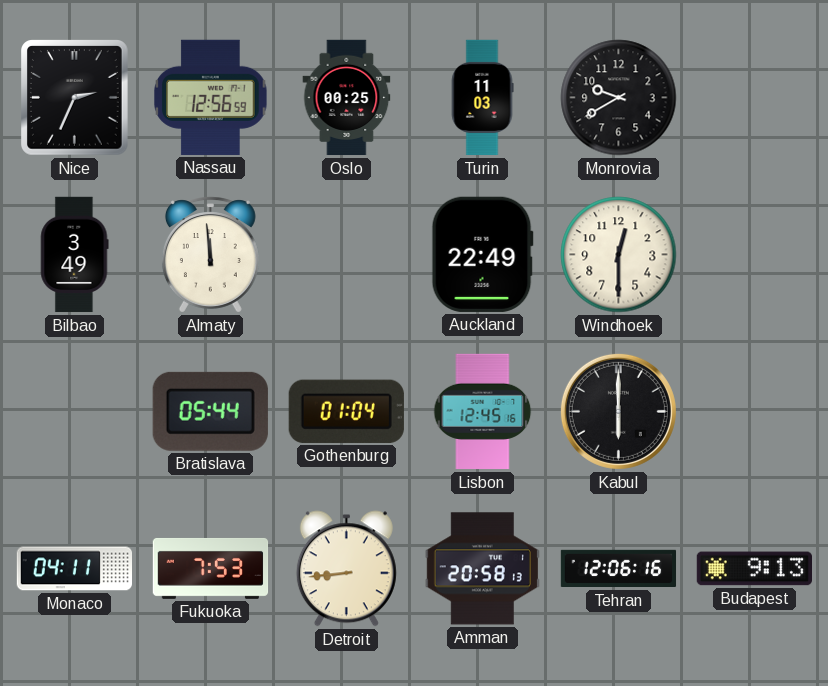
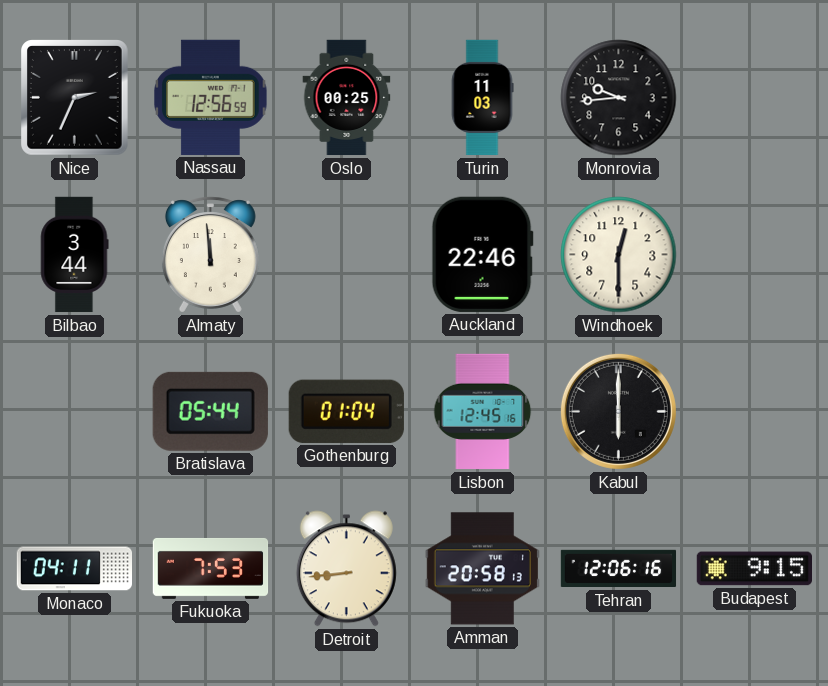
Monrovia: 9:40 -> 9:44 (619, 98)
Bilbao: 3:49 -> 3:44 (74, 255)
Auckland: 22:49 -> 22:46 (482, 254)
Budapest: 9:13 -> 9:15 (754, 569)
